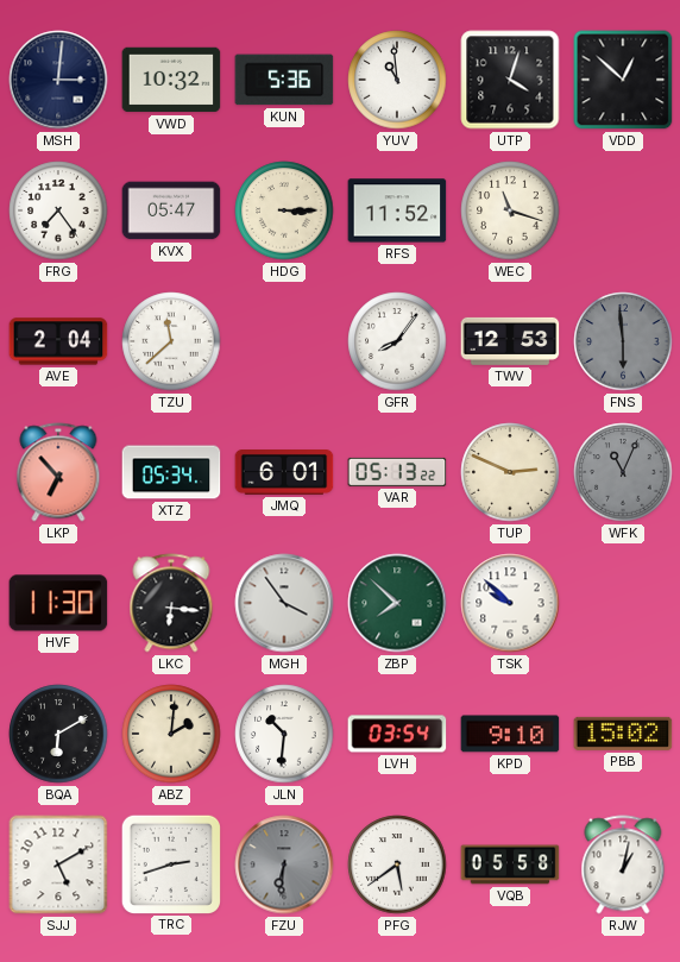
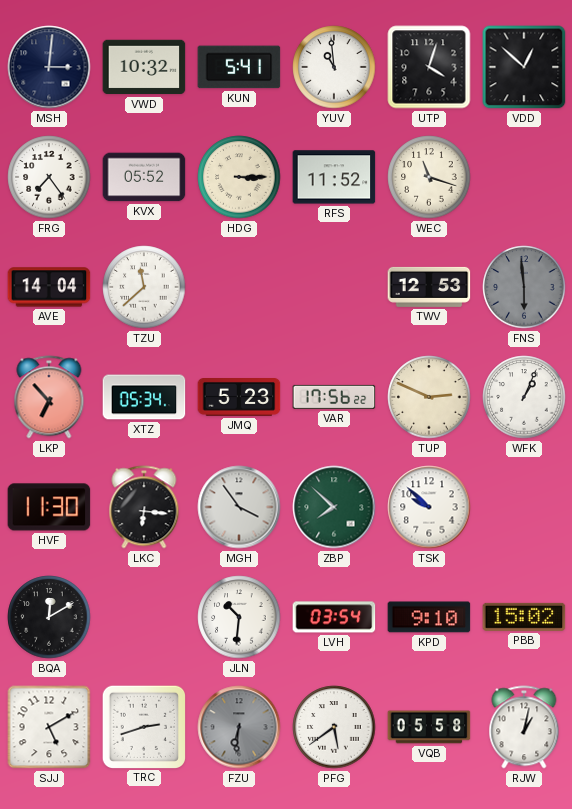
KUN: 5:36 -> 5:41 (239, 67)
KVX: 05:47 -> 05:52 (144, 177)
AVE: 2:04 -> 14:04 (49, 287)
GFR: 8:06 -> none (397, 341)
JMQ: 6:01 -> 5:23 (239, 398)
VAR: 05:13 -> 17:56 (334, 397)
WFK: 11:04 -> 1:04 (524, 397)
WFK dial: grey -> white (524, 397)
BQA: 6:10 -> 12:10 (49, 617)
ABZ: 2:01 -> none (171, 734)
